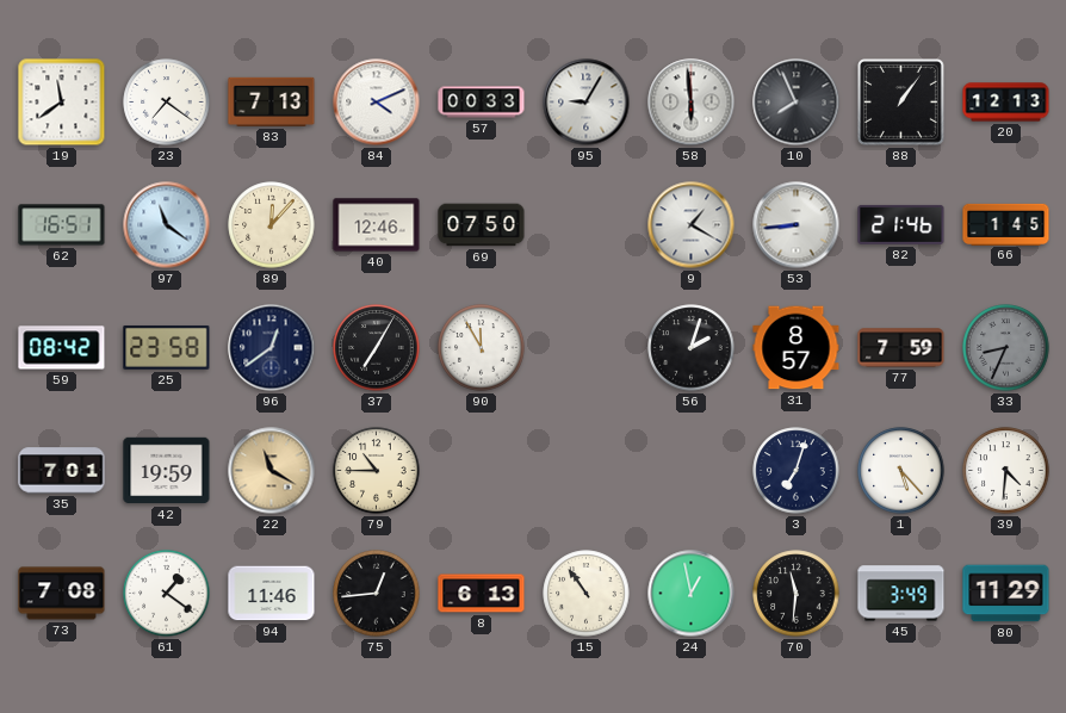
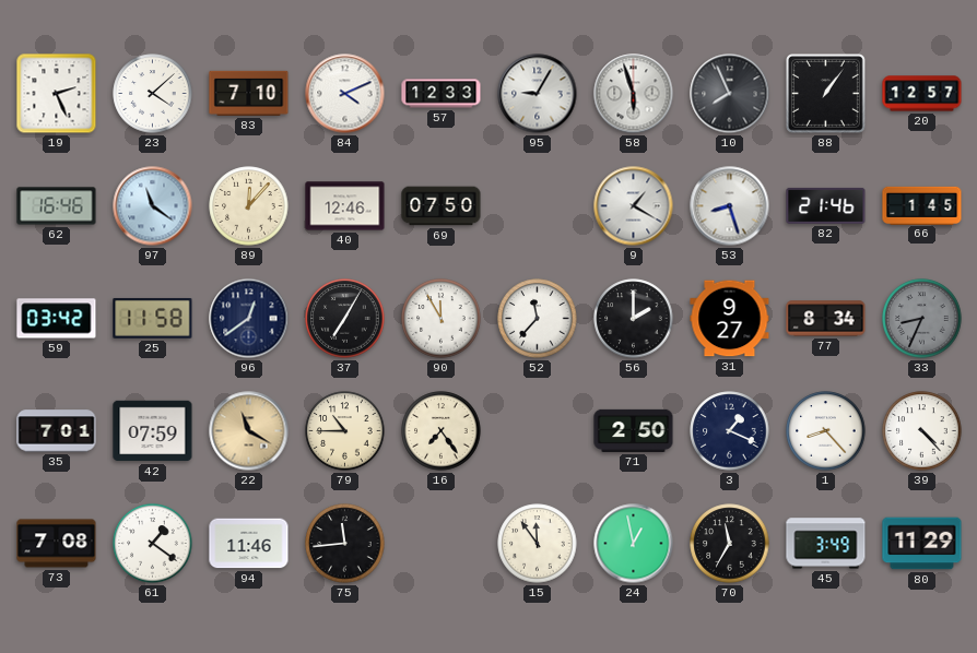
19: 11:39 -> 2:26 (57, 94)
23: 7:21 -> 4:08 (153, 94)
83: 7:13 -> 7:10 (249, 93)
57: 00:33 -> 12:33 (442, 94)
58: 5:59 -> 5:57 (634, 94)
20: 12:13 -> 12:57 (922, 94)
62: 16:51 -> 16:46 (57, 206)
53: 8:44 -> 8:27 (730, 206)
59: 08:42 -> 03:42 (57, 319)
25: 23:58 -> 11:58 (153, 318)
52: none -> 11:37 (538, 319)
56: 2:03 -> 2:00 (634, 319)
31: 8:57 -> 9:27 (730, 319)
77: 7:59 -> 8:34 (826, 319)
42: 19:59 -> 07:59 (153, 431)
16: none -> 7:24 (442, 431)
71: none -> 2:50 (634, 430)
3: 7:03 -> 1:19 (730, 431)
1: 5:23 -> 8:23 (826, 431)
39: 4:31 -> 4:23 (922, 431)
75: 12:44 -> 11:44 (345, 544)
8: 6:13 -> none (482, 594)
15: 10:54 -> 11:54 (538, 544)
70: 11:31 -> 11:35 (730, 544)
